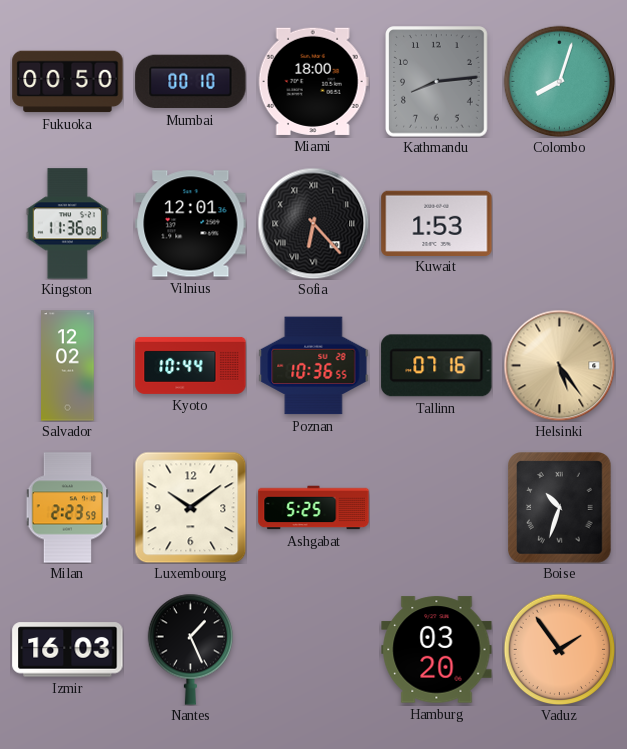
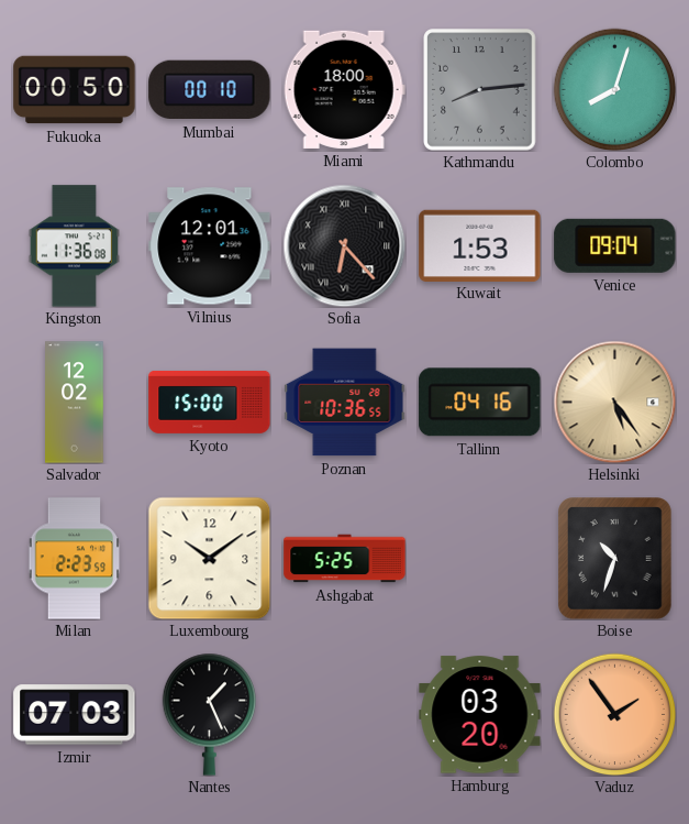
Venice: none -> 09:04 (615, 245)
Kyoto: 10:44 -> 15:00 (210, 402)
Tallinn: 07:16 -> 04:16 (480, 403)
Izmir: 16:03 -> 07:03 (75, 715)
